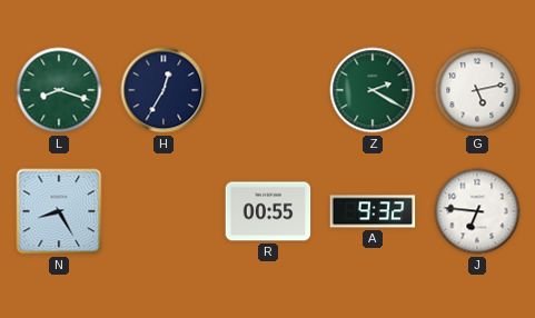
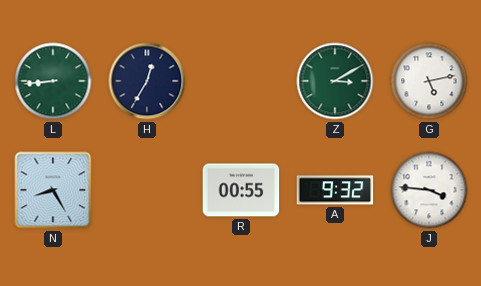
L: 8:18 -> 8:44 (53, 81)
Z: 2:20 -> 3:10 (335, 81)
J: 6:46 -> 3:46 (429, 190)
